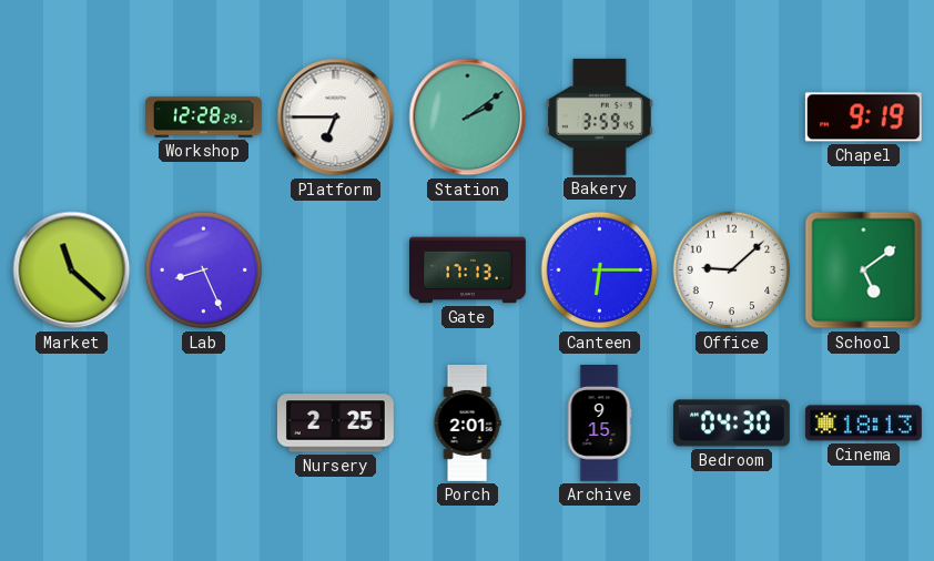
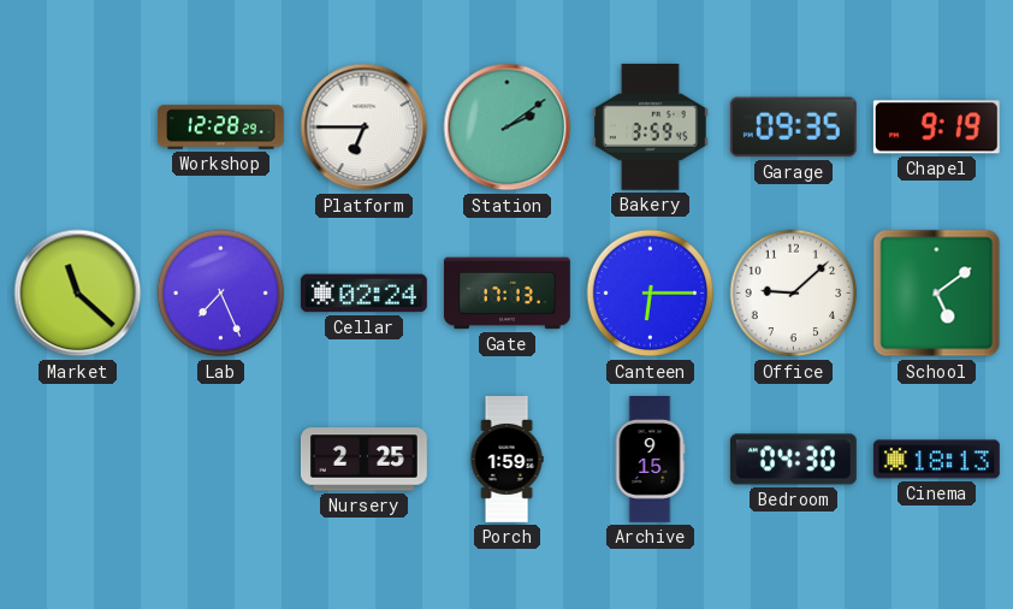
Garage: none -> 09:35 (793, 128)
Lab: 8:26 -> 7:26 (221, 294)
Cellar: none -> 02:24 (363, 294)
Porch: 2:01 -> 1:59 (506, 460)
